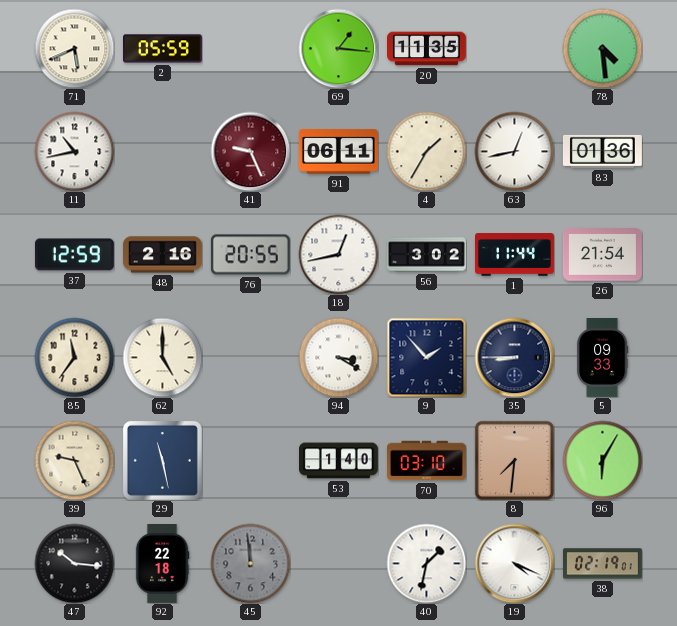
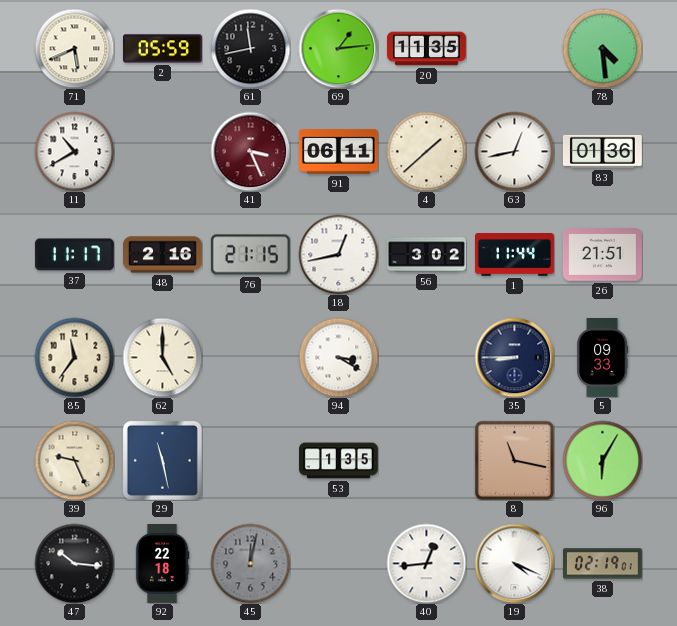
61: none -> 11:43 (250, 48)
69: 1:16 -> 1:14 (338, 48)
11: 10:43 -> 10:40 (74, 151)
41: 9:26 -> 3:26 (250, 151)
4: 1:35 -> 1:38 (426, 151)
37: 12:59 -> 11:17 (74, 255)
76: 20:55 -> 21:15 (250, 255)
26: 21:54 -> 21:51 (602, 255)
9: 1:53 -> none (426, 357)
53: 1:40 -> 1:35 (339, 461)
70: 03:10 -> none (427, 461)
8: 7:31 -> 11:17 (514, 460)
45: 11:59 -> 12:02 (250, 563)
40: 1:32 -> 12:44 (426, 563)
